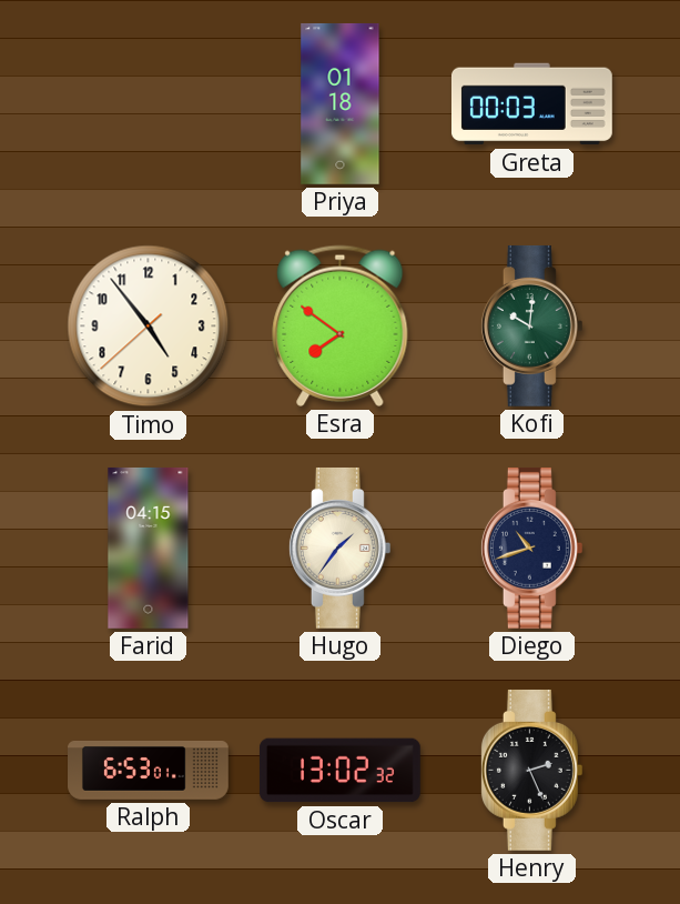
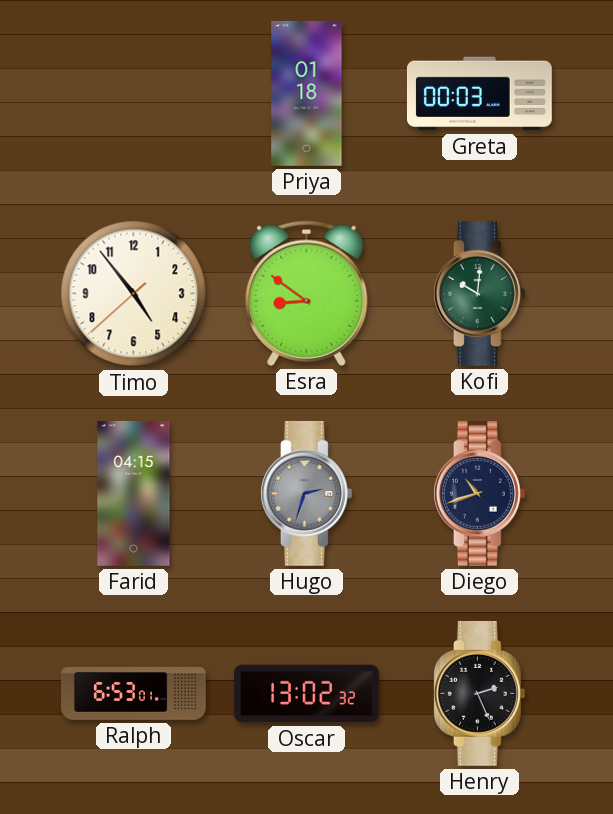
Esra: 7:51 -> 8:51 (307, 293)
Hugo: 1:36 -> 2:33 (306, 493)
Hugo dial: cream -> grey (306, 493)
